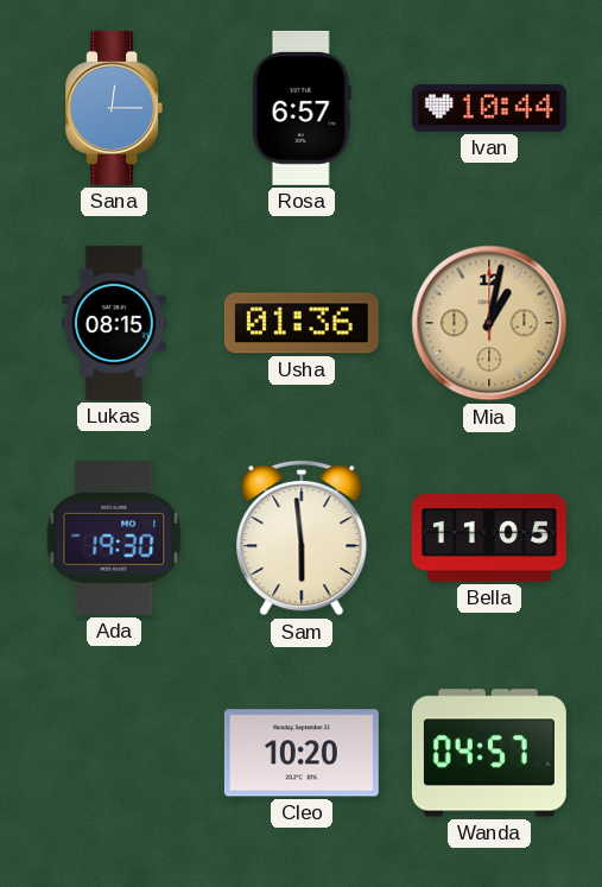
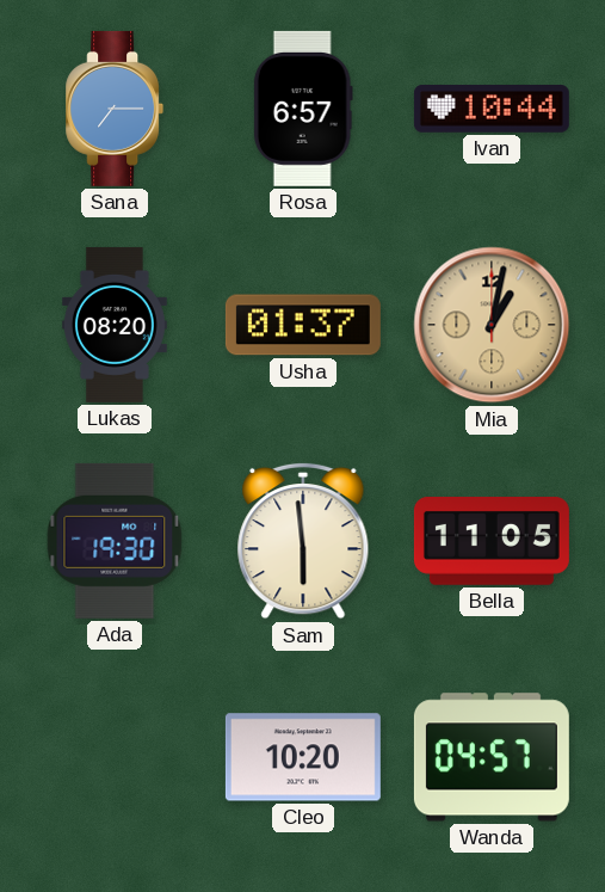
Sana: 12:15 -> 7:15 (115, 109)
Lukas: 08:15 -> 08:20 (115, 325)
Usha: 01:36 -> 01:37 (303, 325)
